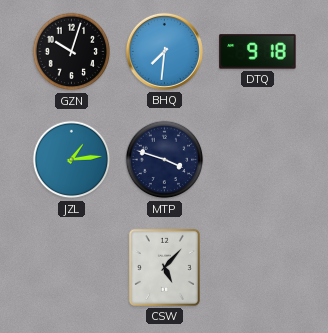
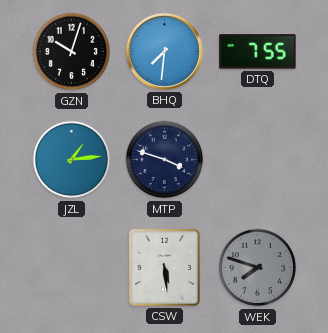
DTQ: 9:18 -> 7:55 (258, 52)
CSW: 5:07 -> 5:29 (164, 267)
WEK: none -> 7:48 (258, 268)
